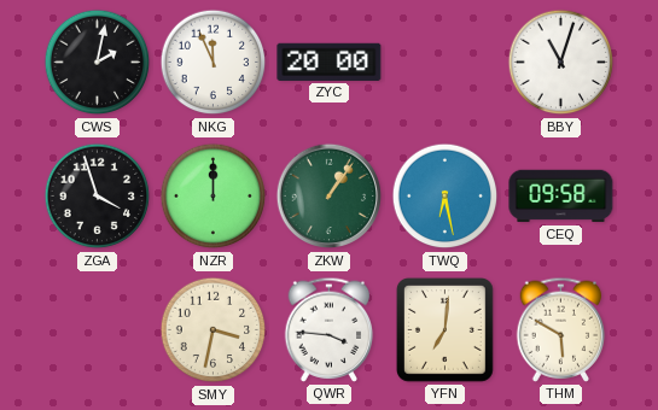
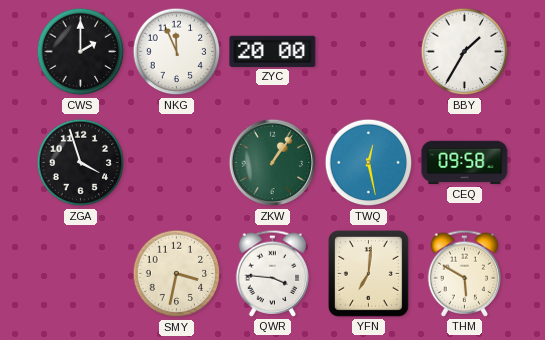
CWS: 2:02 -> 2:00 (81, 52)
BBY: 11:03 -> 1:35 (465, 52)
NZR: 12:00 -> none (214, 197)
TWQ: 6:28 -> 12:28 (369, 163)
